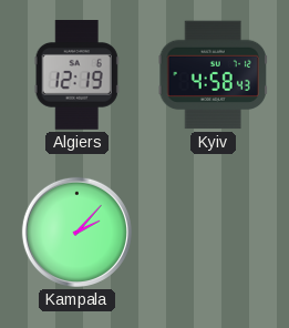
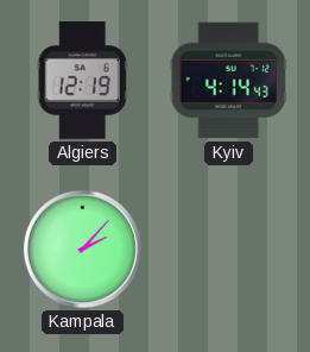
Kyiv: 4:58 -> 4:14 (228, 81)
